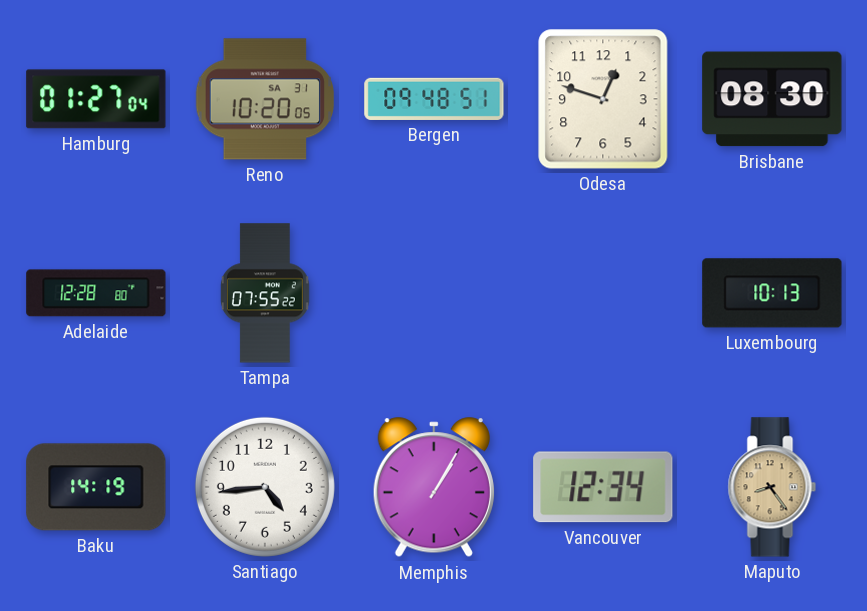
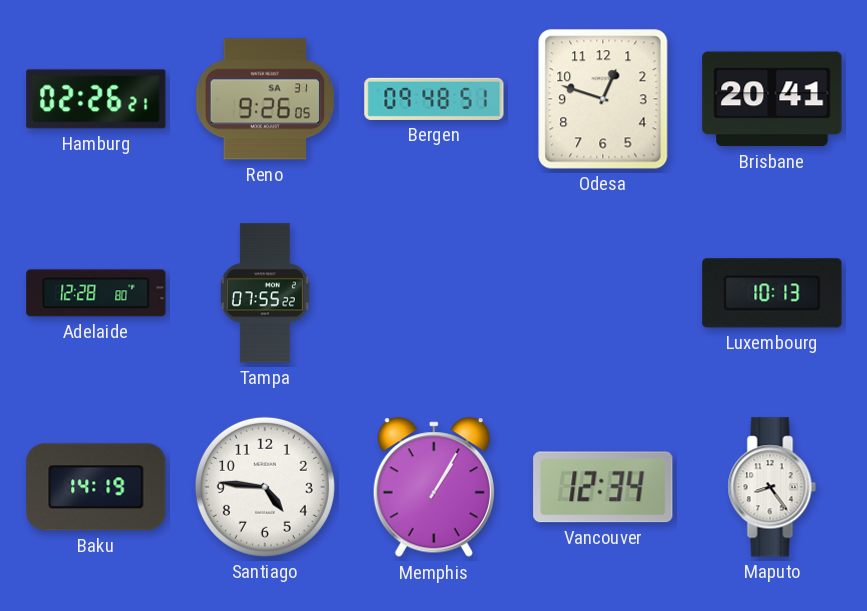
Hamburg: 01:27 -> 02:26 (96, 99)
Reno: 10:20 -> 9:26 (265, 99)
Brisbane: 08:30 -> 20:41 (772, 99)
Santiago: 4:44 -> 4:46 (265, 487)
Maputo dial: champagne -> white (772, 487)
